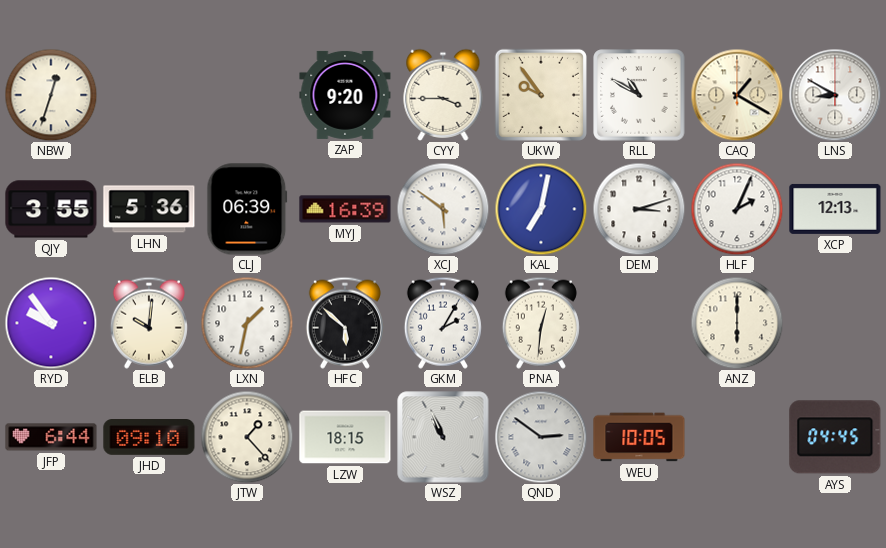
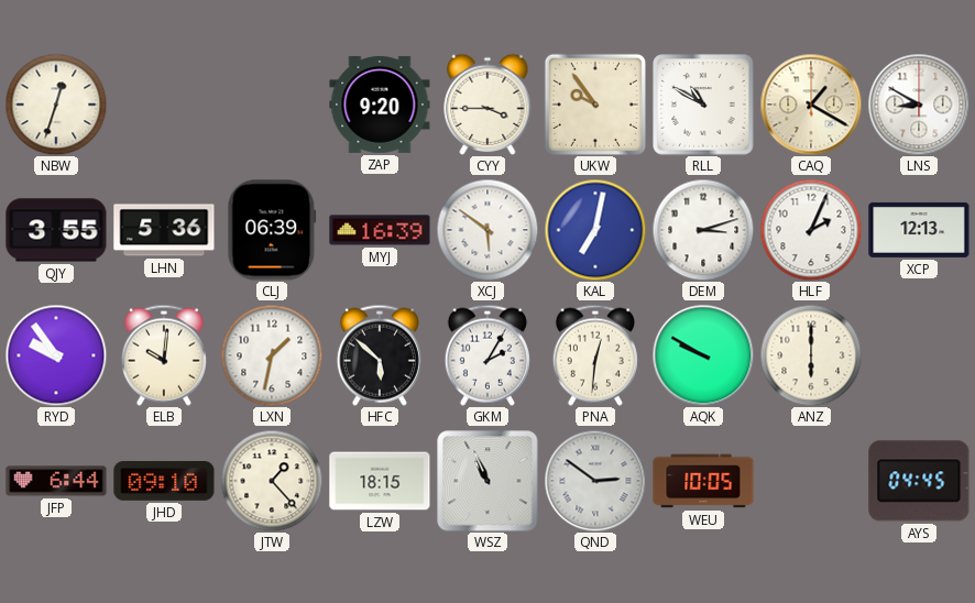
AQK: none -> 9:50 (703, 355)
